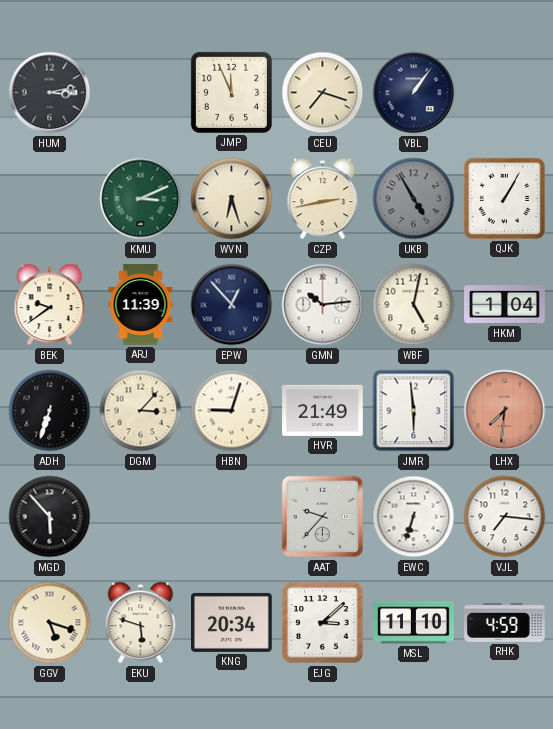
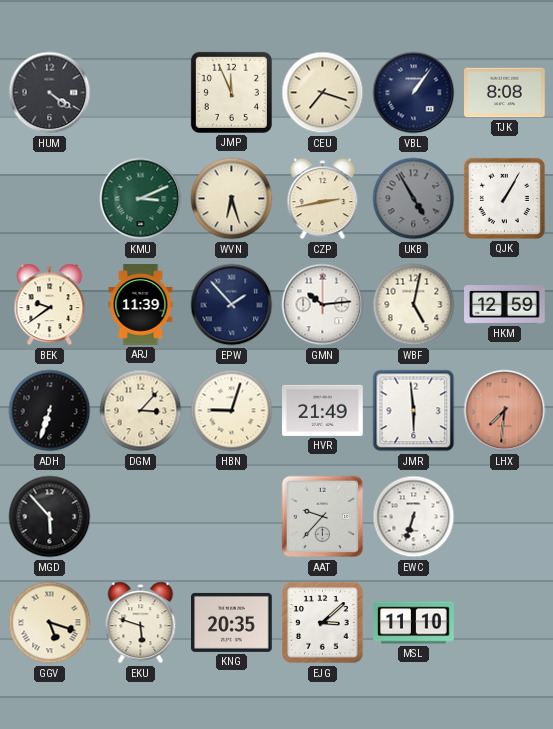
HUM: 3:13 -> 4:21 (50, 93)
TJK: none -> 8:08 (505, 93)
EPW: 12:53 -> 1:53 (232, 305)
HKM: 1:04 -> 12:59 (505, 305)
VJL: 7:16 -> none (505, 517)
KNG: 20:34 -> 20:35 (232, 622)
RHK: 4:59 -> none (505, 622)
